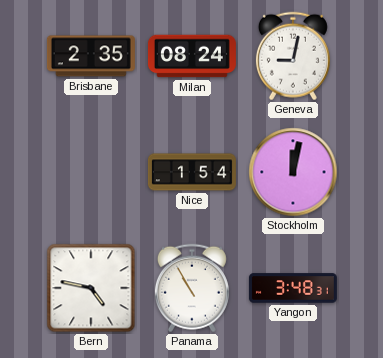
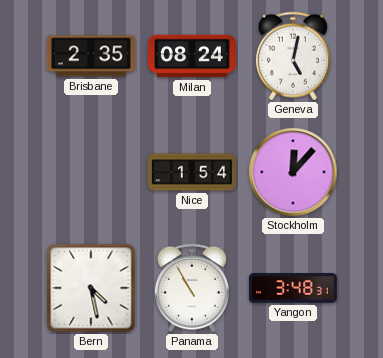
Geneva: 9:02 -> 5:02 (293, 56)
Stockholm: 12:02 -> 12:07 (293, 172)
Bern: 4:47 -> 4:28 (91, 288)
